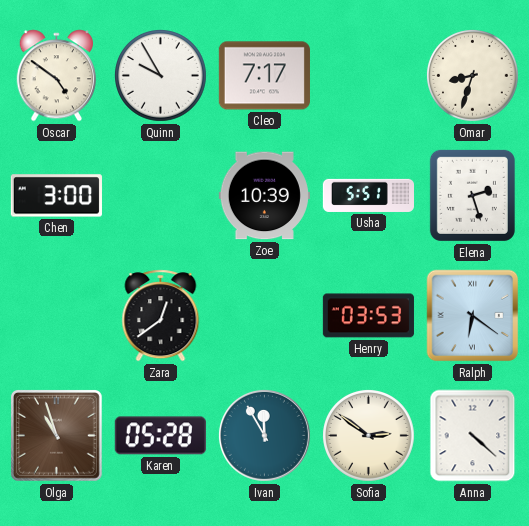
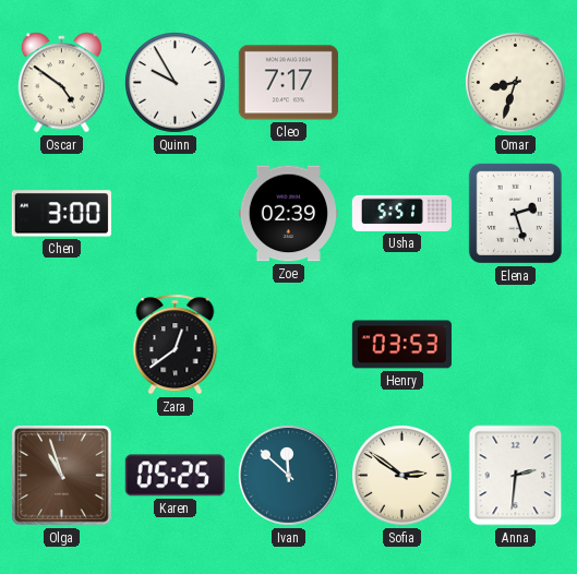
Zoe: 10:39 -> 02:39 (288, 214)
Ralph: 6:21 -> none (473, 316)
Karen: 05:28 -> 05:25 (175, 476)
Ivan: 11:55 -> 11:52 (288, 475)
Anna: 4:22 -> 2:31 (516, 476)
